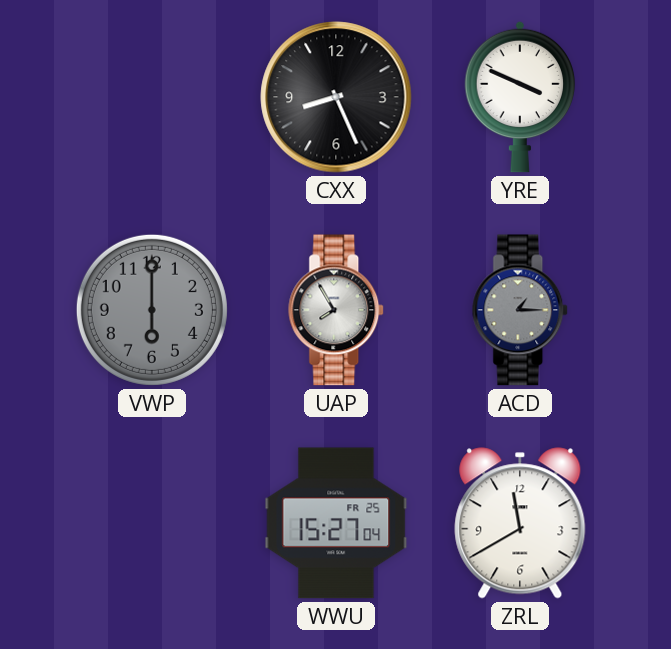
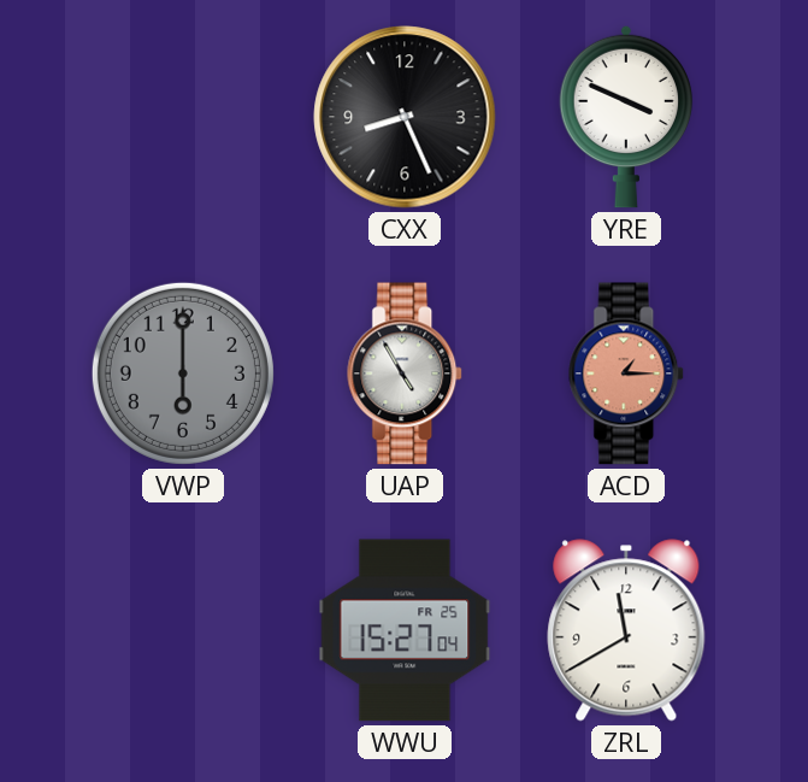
UAP: 7:55 -> 4:55 (406, 374)
ACD dial: grey -> salmon (627, 374)
